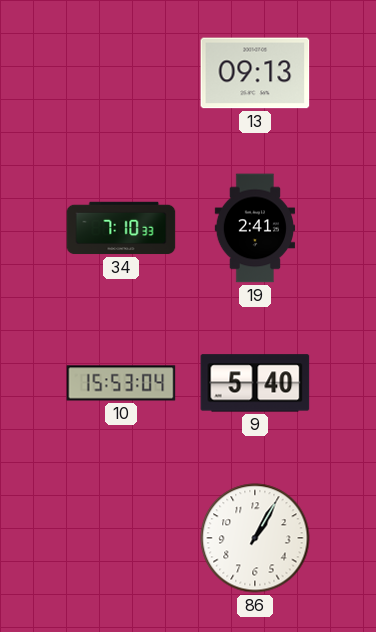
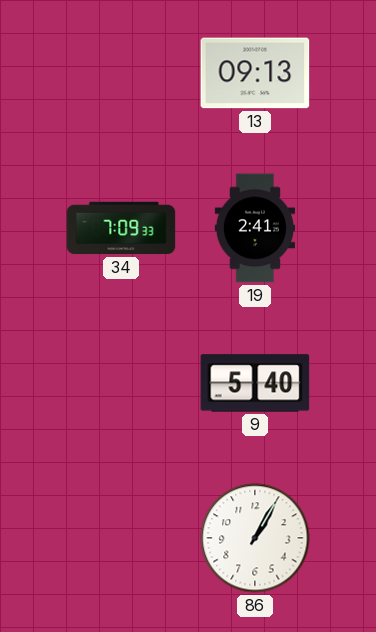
34: 7:10 -> 7:09 (121, 228)
10: 15:53 -> none (121, 383)
